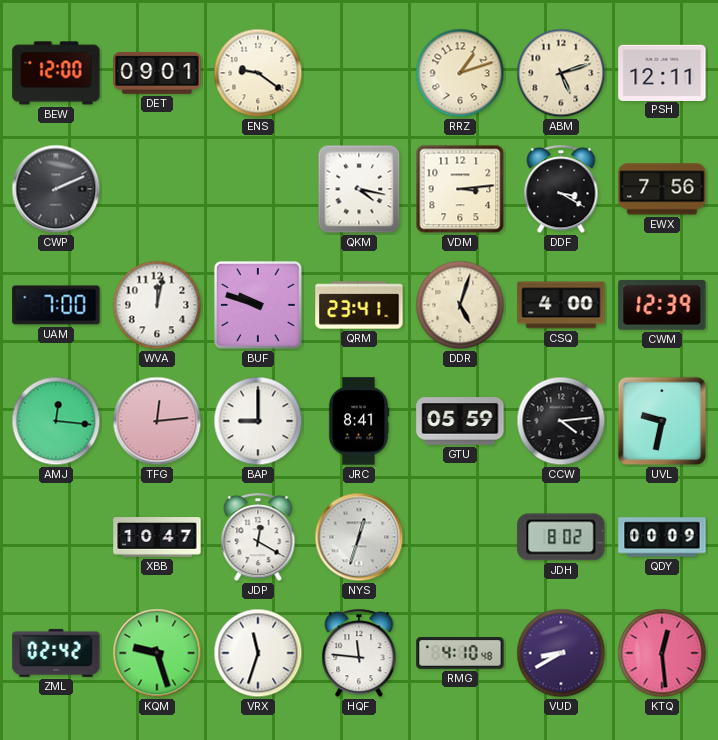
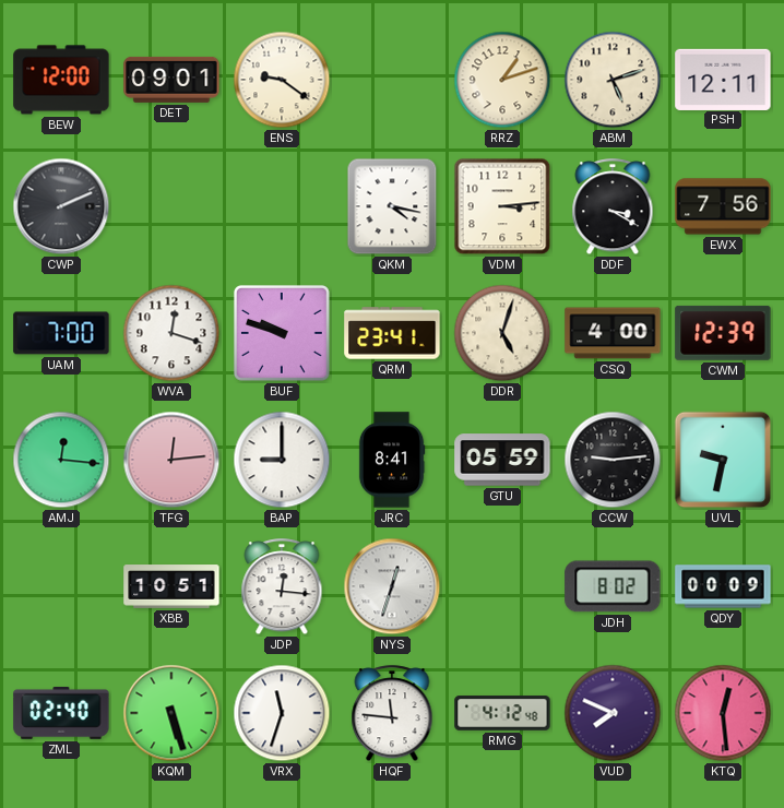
WVA: 12:02 -> 12:18 (171, 333)
CCW: 4:14 -> 9:14 (613, 460)
XBB: 10:47 -> 10:51 (171, 586)
JDP: 12:20 -> 12:16 (282, 587)
ZML: 02:42 -> 02:40 (61, 713)
KQM: 9:27 -> 5:27 (171, 713)
RMG: 4:10 -> 4:12 (502, 713)
VUD: 8:40 -> 7:49 (613, 713)
